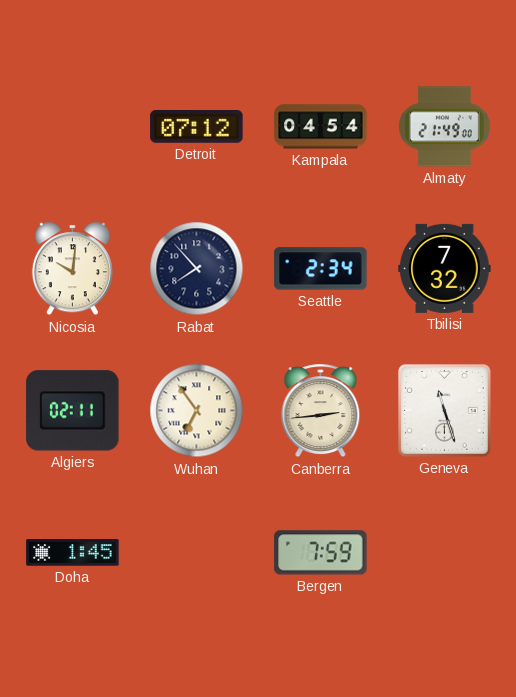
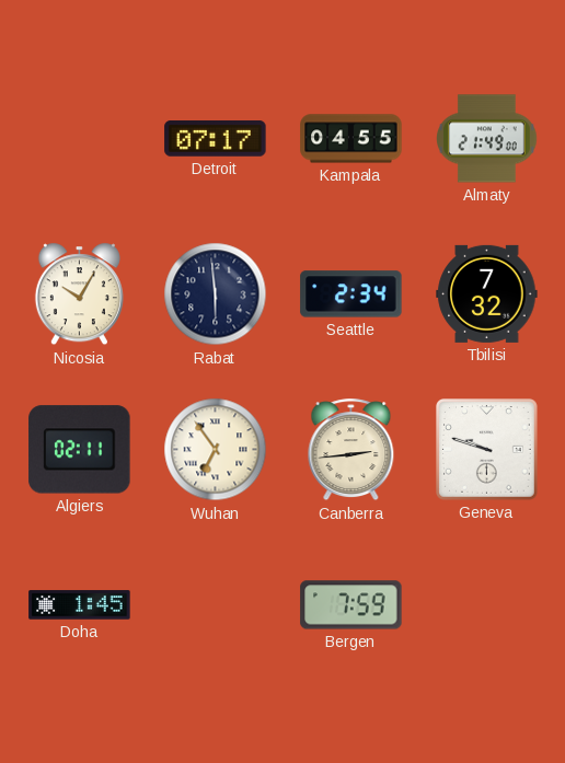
Detroit: 07:12 -> 07:17 (216, 139)
Kampala: 04:54 -> 04:55 (351, 139)
Nicosia: 10:01 -> 10:05 (79, 294)
Rabat: 7:53 -> 5:59 (216, 294)
Geneva: 11:27 -> 9:48 (487, 450)
